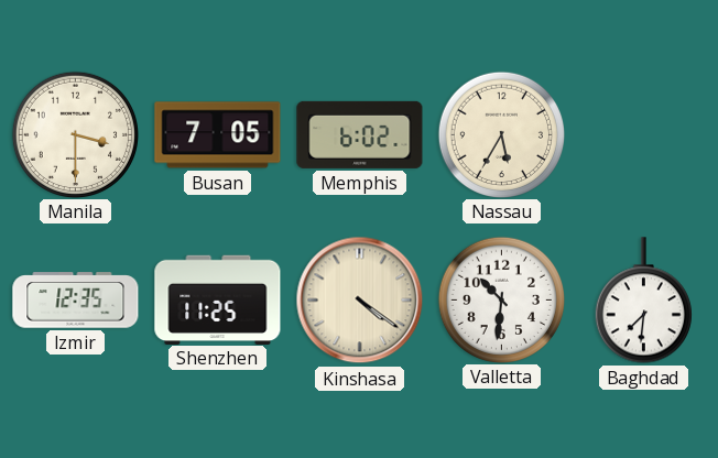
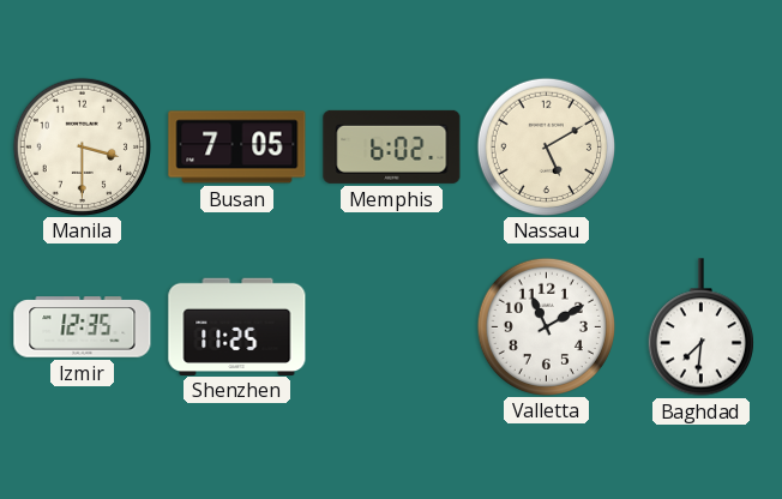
Nassau: 5:35 -> 5:10 (546, 146)
Kinshasa: 4:21 -> none (360, 301)
Valletta: 10:31 -> 11:10 (546, 326)
